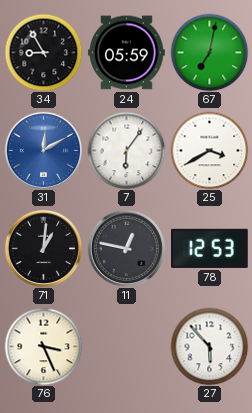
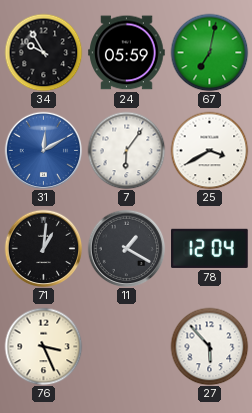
34: 8:55 -> 9:55 (43, 52)
11: 12:47 -> 1:20 (126, 248)
78: 12:53 -> 12:04 (210, 248)
